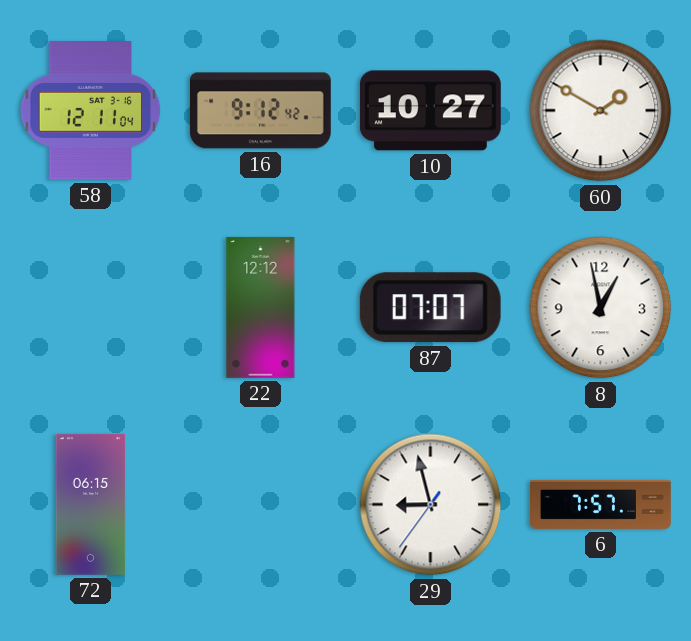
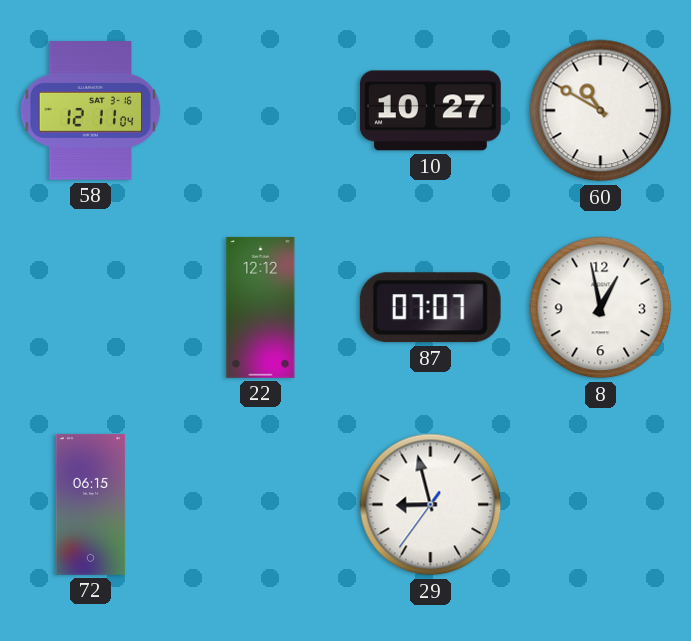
16: 9:12 -> none (260, 111)
60: 1:50 -> 10:50 (601, 111)
6: 7:57 -> none (601, 504)
